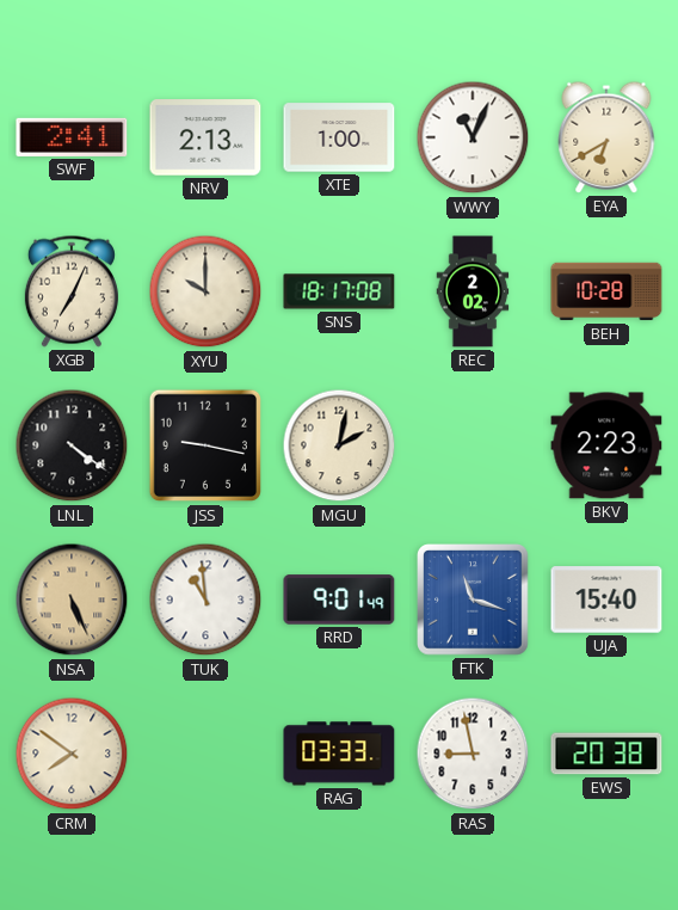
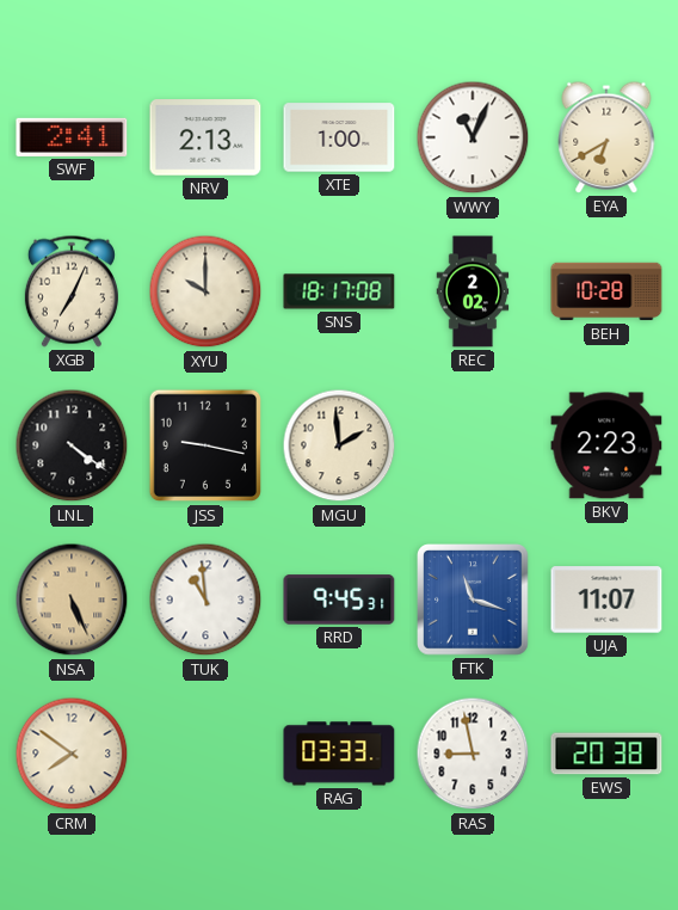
MGU: 2:02 -> 1:59 (339, 445)
RRD: 9:01 -> 9:45 (339, 600)
UJA: 15:40 -> 11:07 (606, 600)
